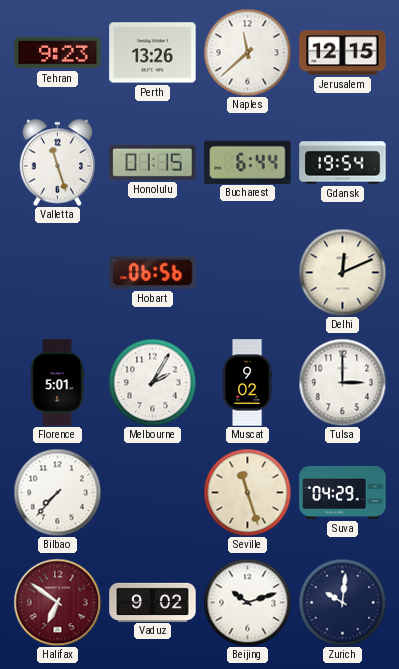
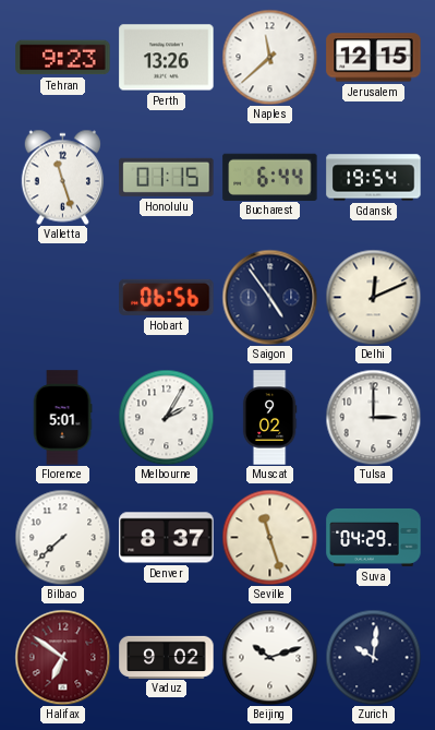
Saigon: none -> 4:54 (269, 297)
Bilbao: 7:37 -> 7:38 (62, 537)
Denver: none -> 8:37 (167, 538)
